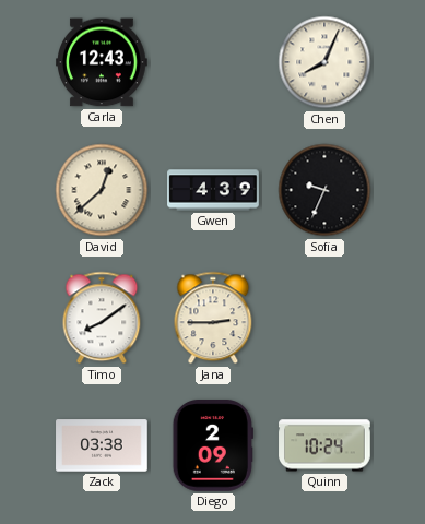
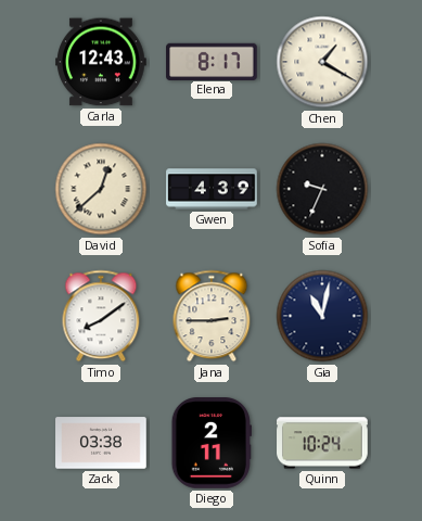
Elena: none -> 8:17 (212, 61)
Chen: 8:04 -> 1:20 (322, 62)
Gia: none -> 11:02 (322, 316)
Diego: 2:09 -> 2:11 (212, 444)
